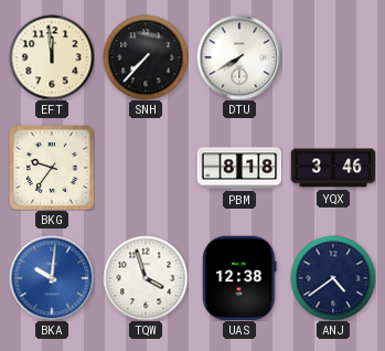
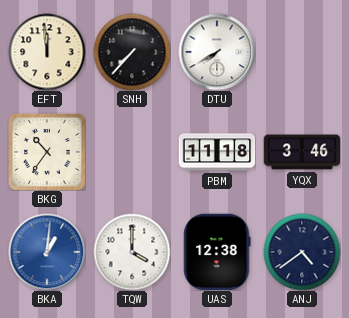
BKG: 9:36 -> 10:36 (47, 152)
PBM: 8:18 -> 11:18 (217, 152)
BKA: 10:01 -> 1:01 (47, 252)
TQW: 3:57 -> 4:00 (132, 252)
